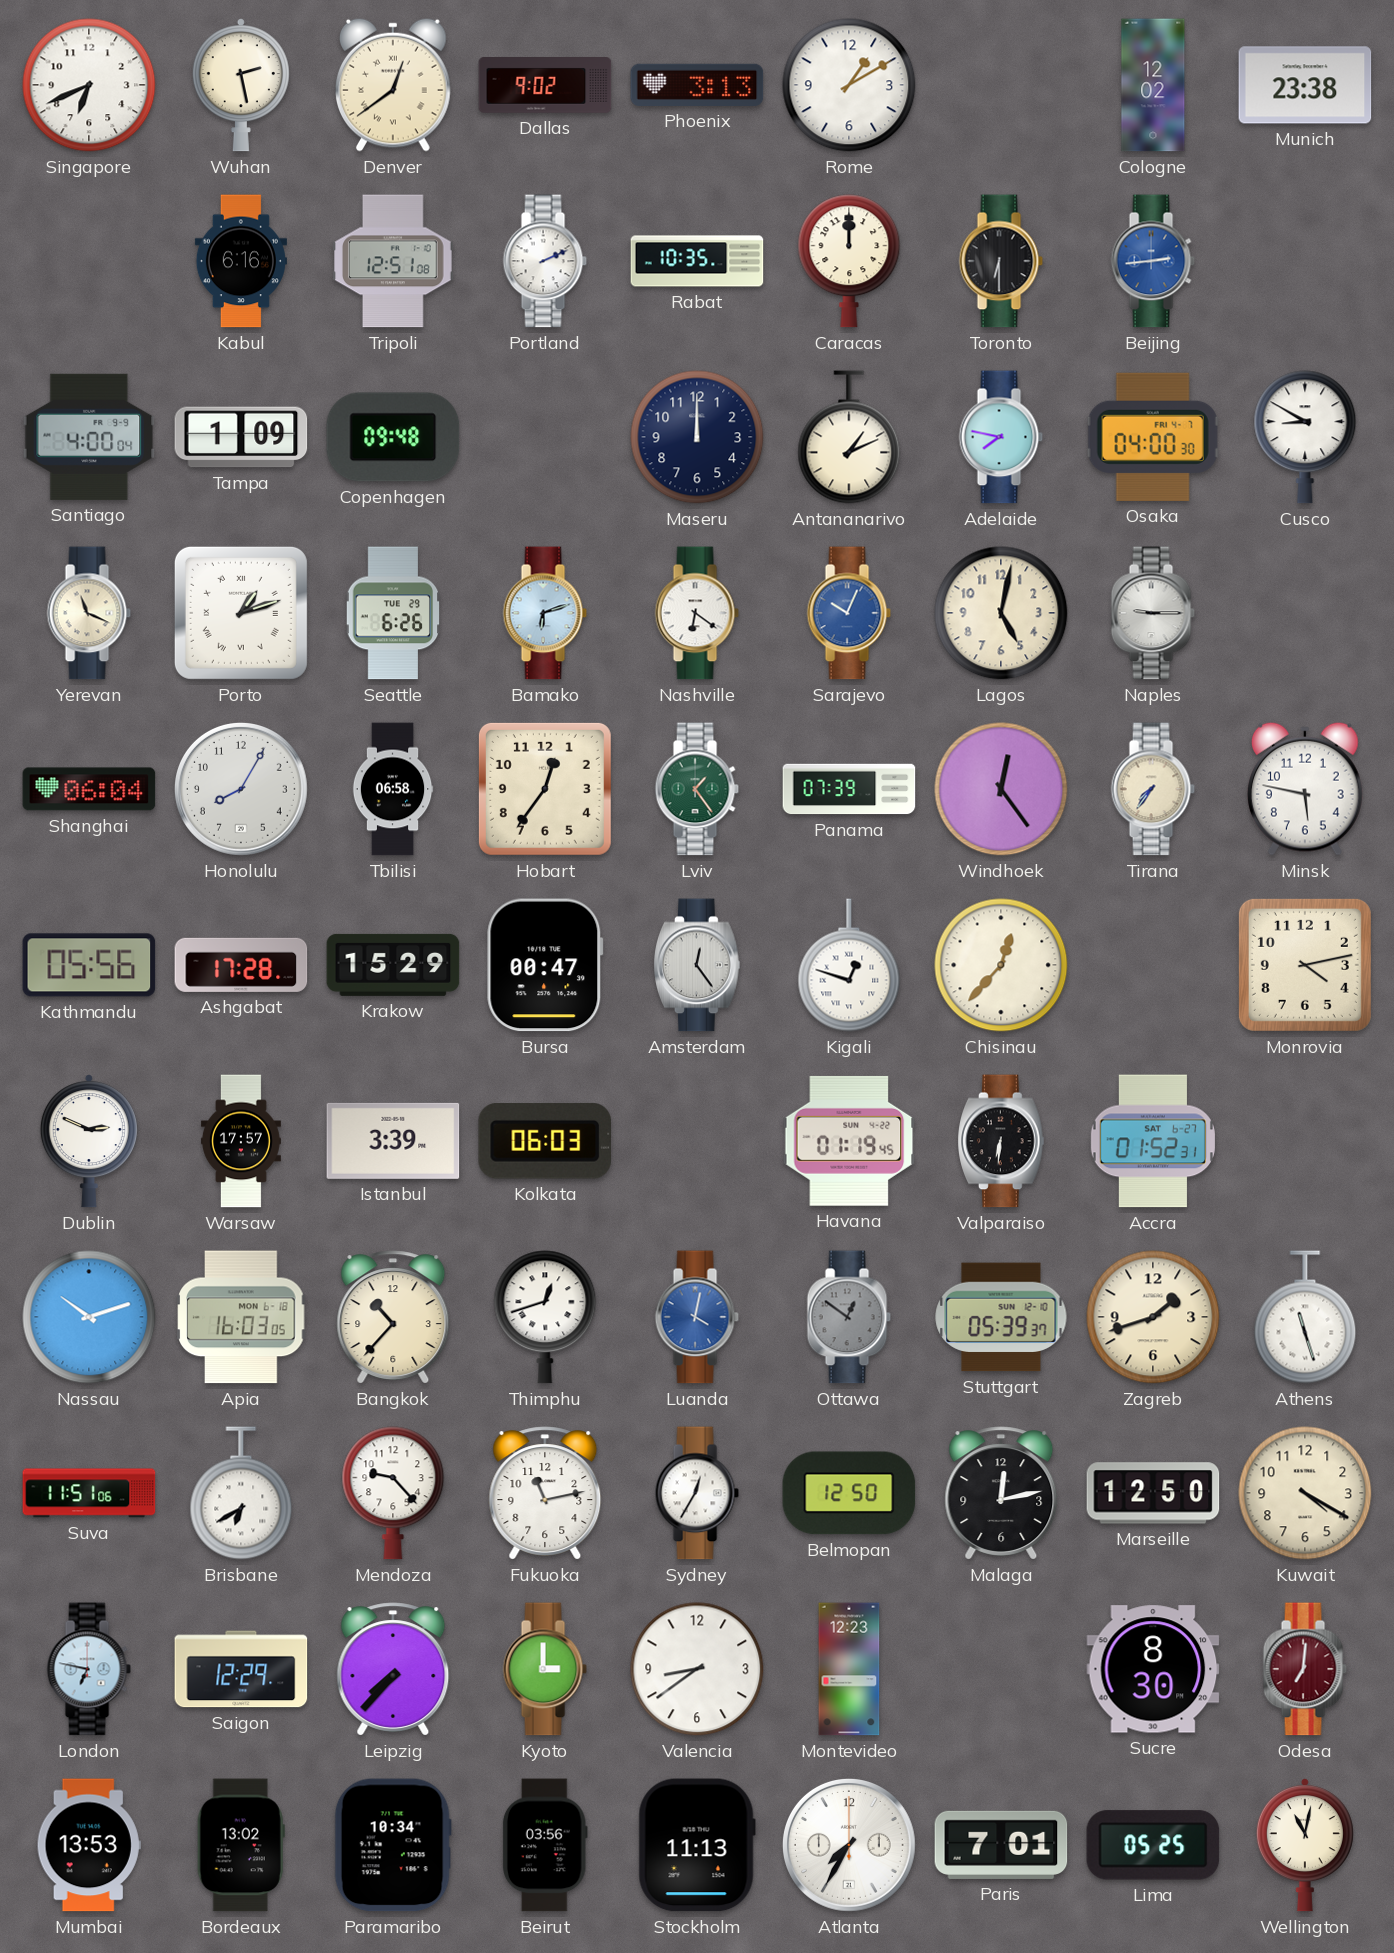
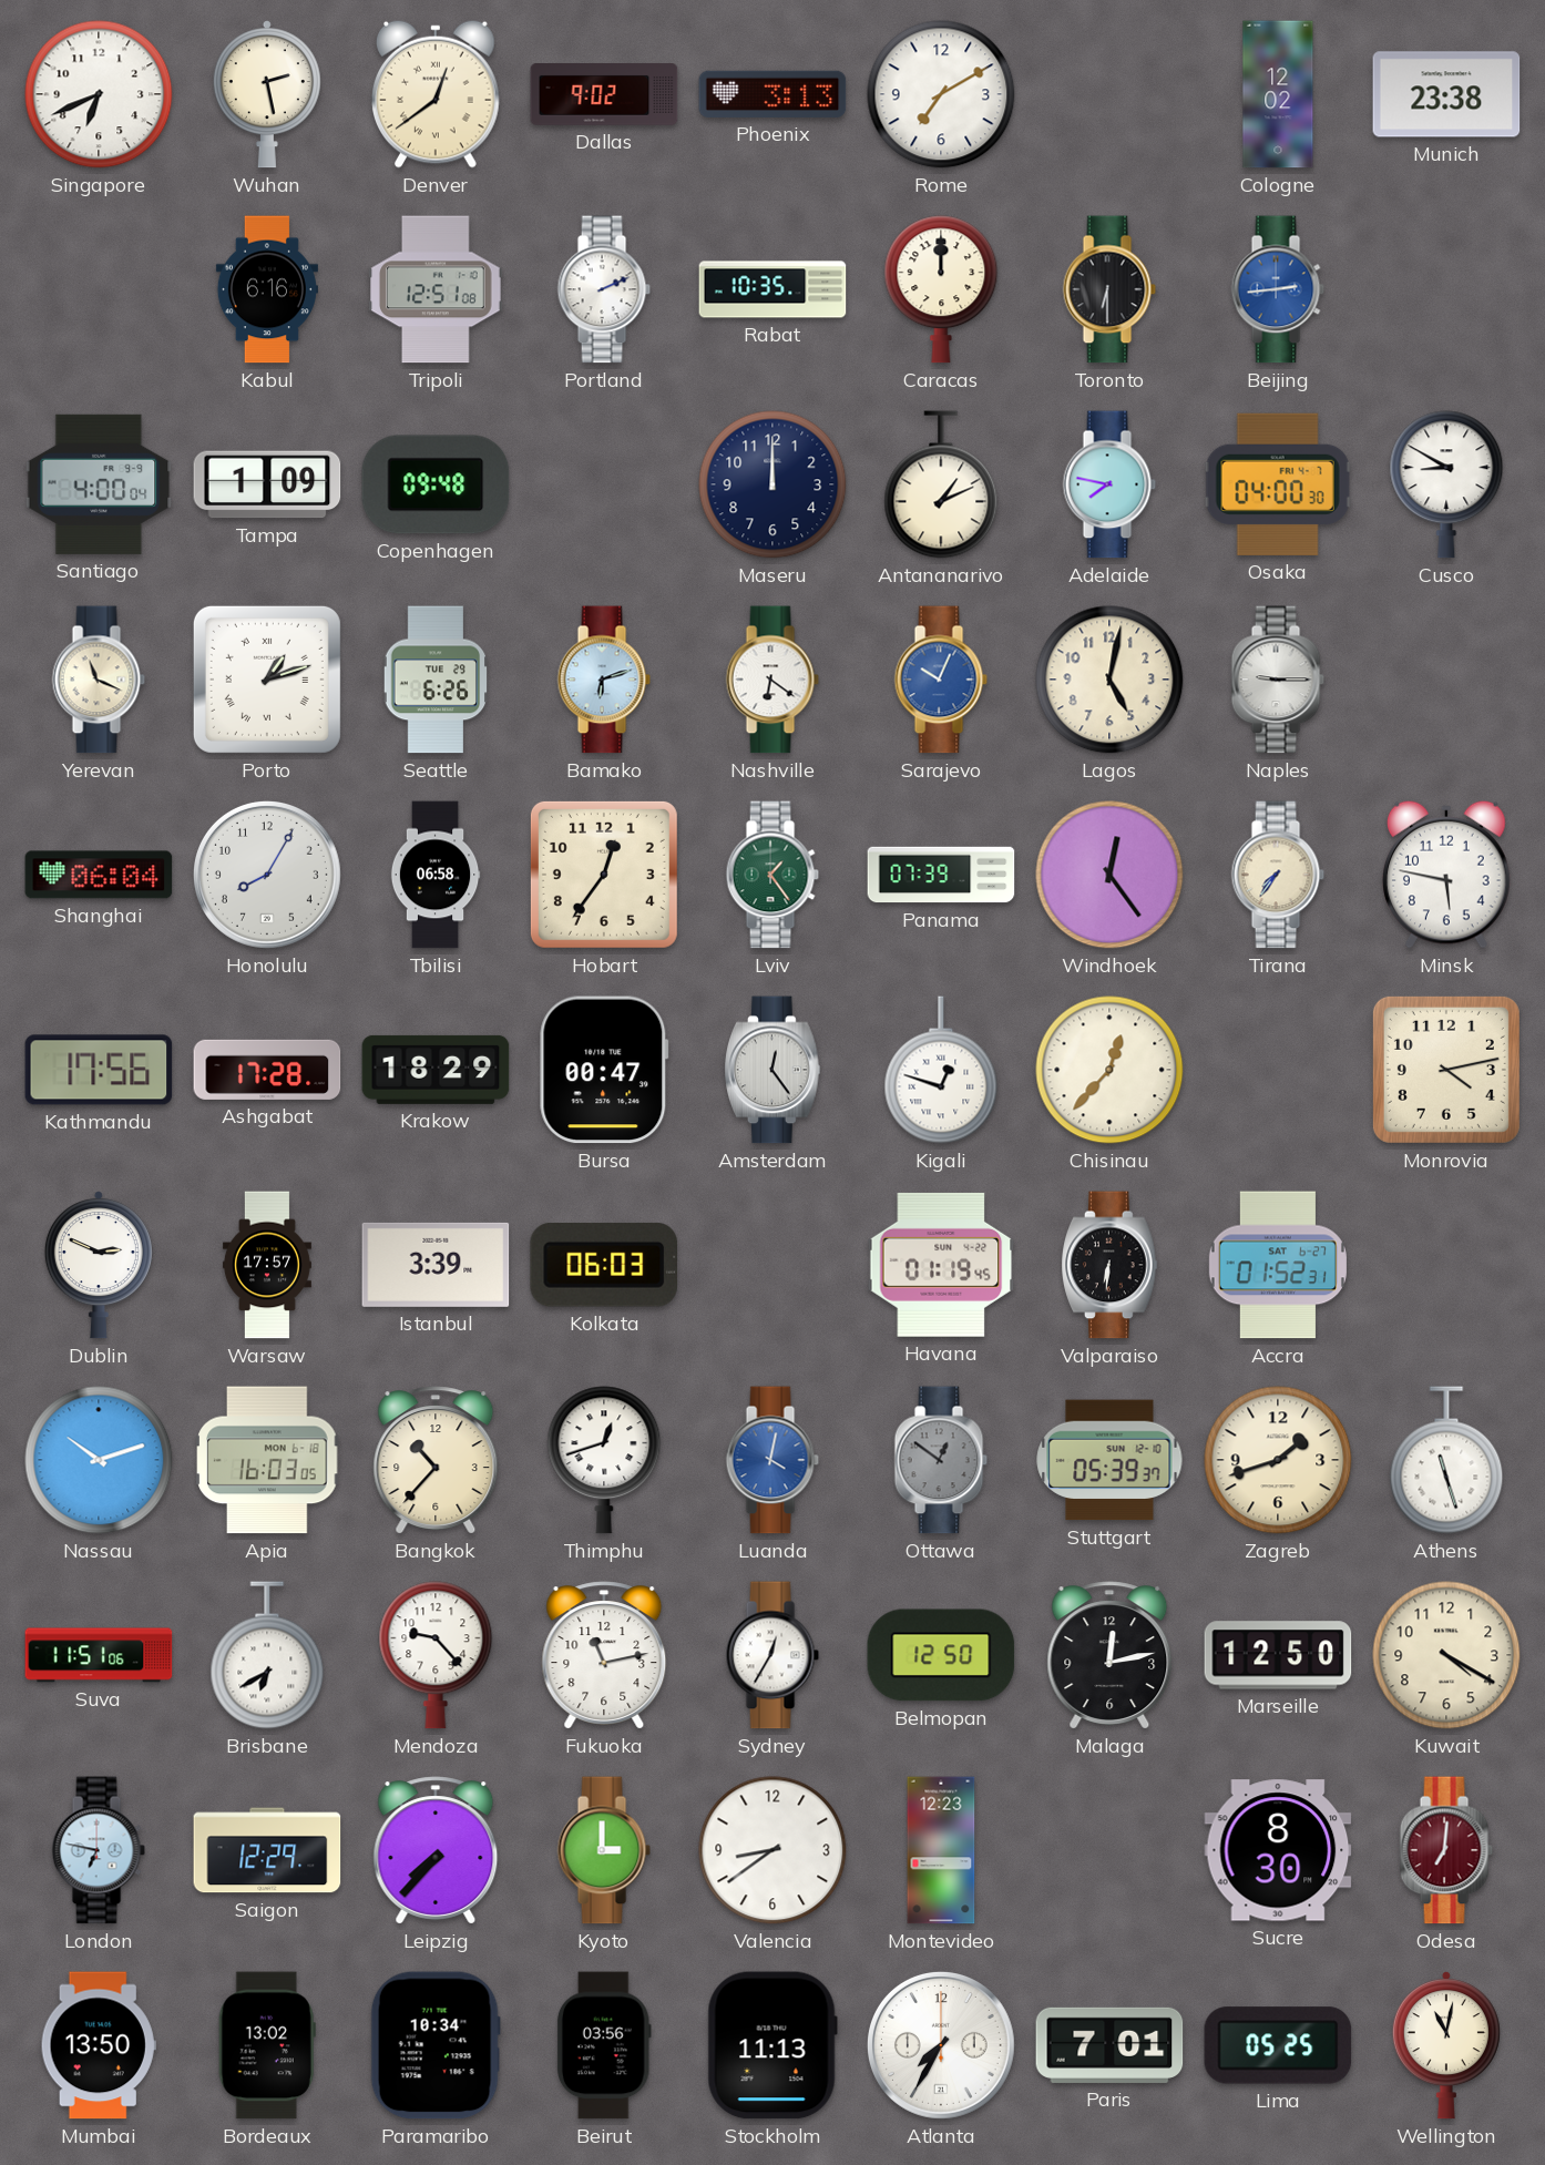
Rome: 1:10 -> 7:10 (941, 94)
Kathmandu: 05:56 -> 17:56 (99, 1070)
Krakow: 15:29 -> 18:29 (436, 1070)
Mumbai: 13:53 -> 13:50 (99, 2045)
